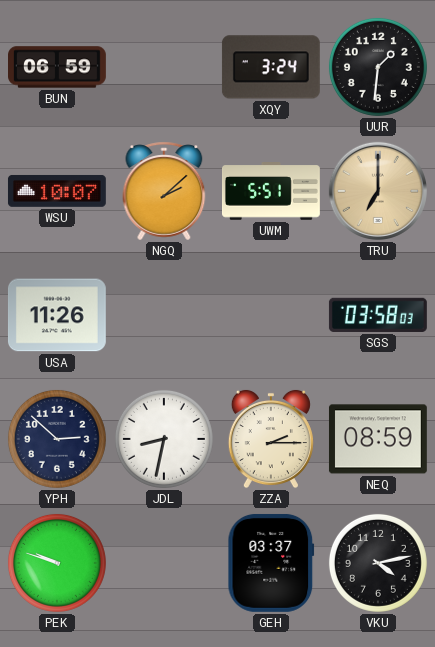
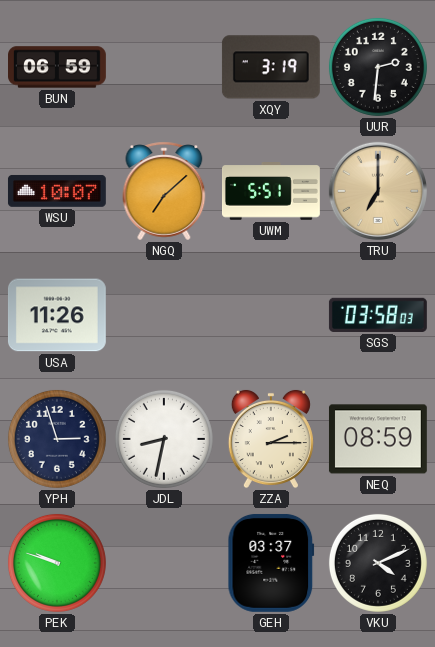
XQY: 3:24 -> 3:19 (271, 67)
UUR: 1:31 -> 2:31 (378, 67)
NGQ: 2:08 -> 7:08 (164, 191)
YPH: 2:52 -> 2:57 (57, 439)
VKU: 4:13 -> 4:11 (378, 563)
